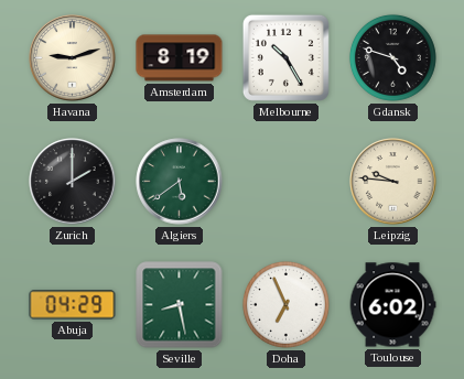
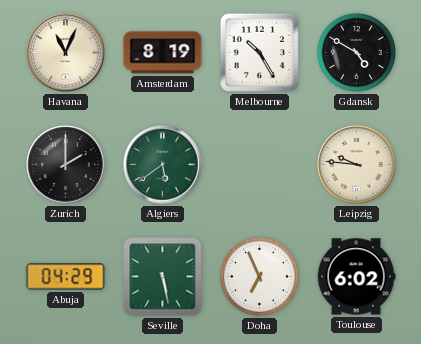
Havana: 9:12 -> 11:04 (66, 53)
Gdansk: 4:48 -> 4:50 (356, 52)
Seville: 8:28 -> 5:28 (163, 277)
